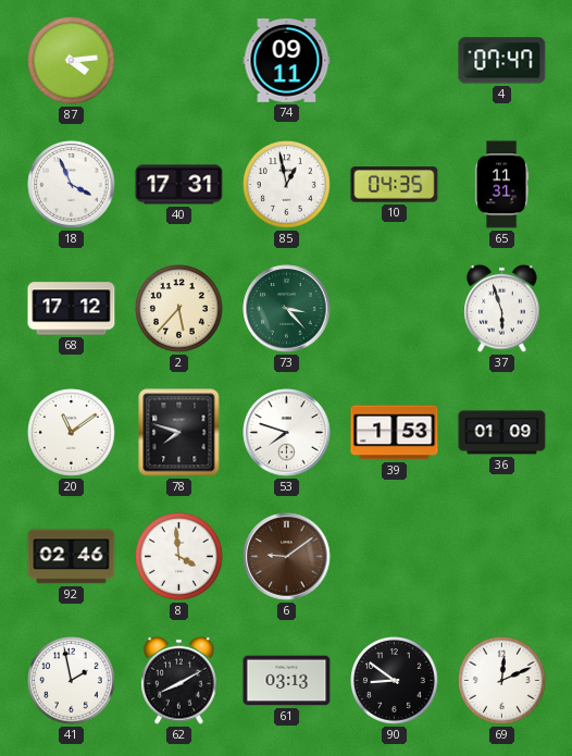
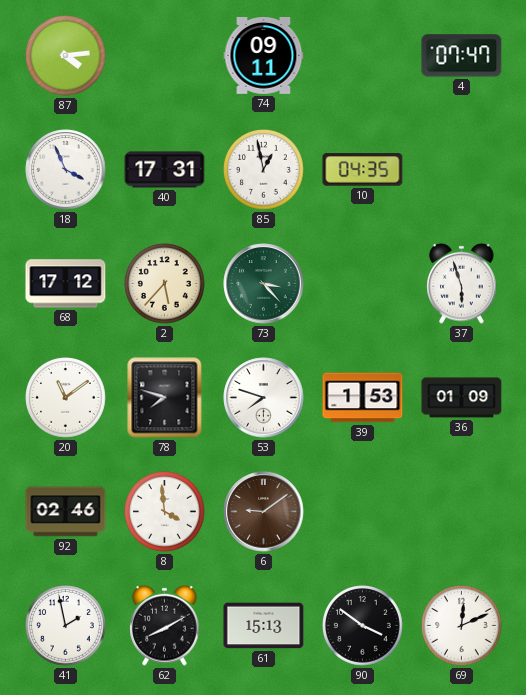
65: 11:31 -> none (501, 185)
61: 03:13 -> 15:13 (264, 626)
90: 8:51 -> 3:51 (363, 626)
